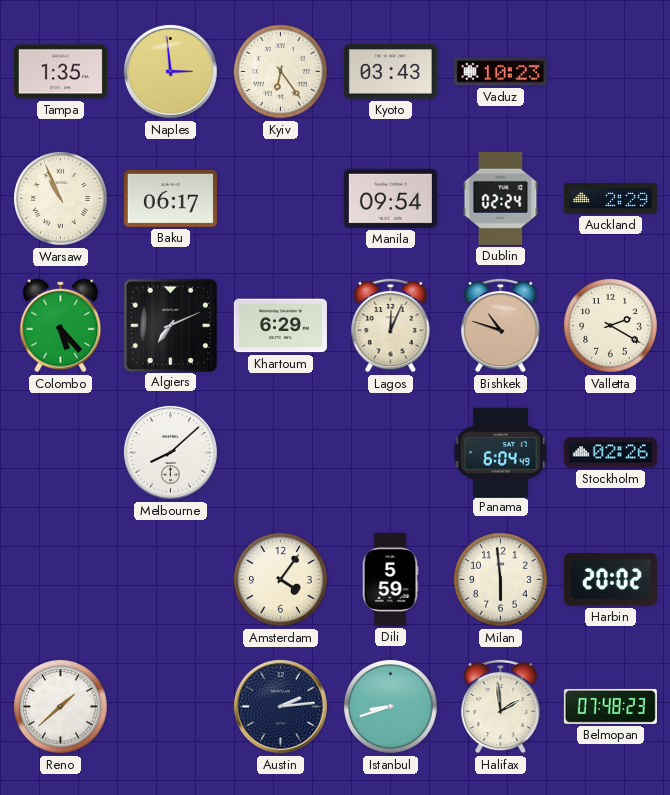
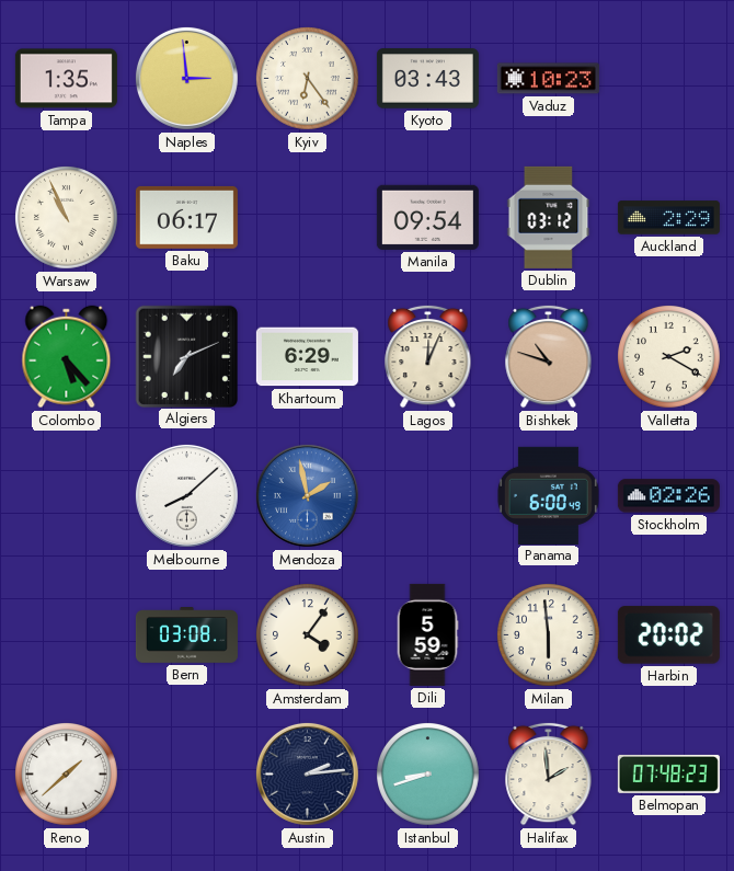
Dublin: 02:24 -> 03:12 (549, 217)
Mendoza: none -> 1:58 (307, 495)
Panama: 6:04 -> 6:00 (548, 495)
Bern: none -> 03:08 (186, 635)
